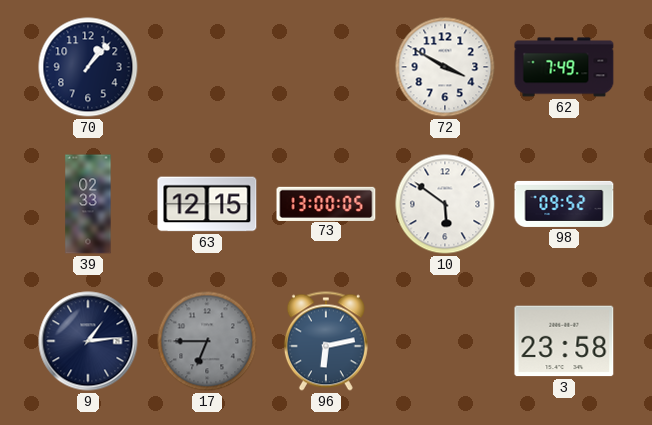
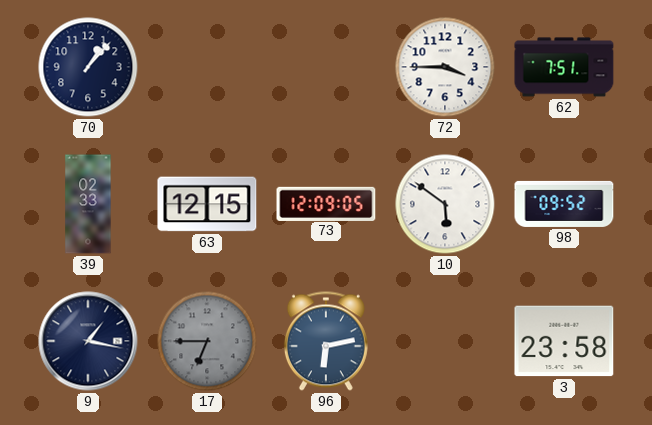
72: 3:50 -> 3:45 (445, 67)
62: 7:49 -> 7:51 (564, 67)
73: 13:00 -> 12:09 (326, 203)
9: 1:14 -> 1:17 (88, 341)
